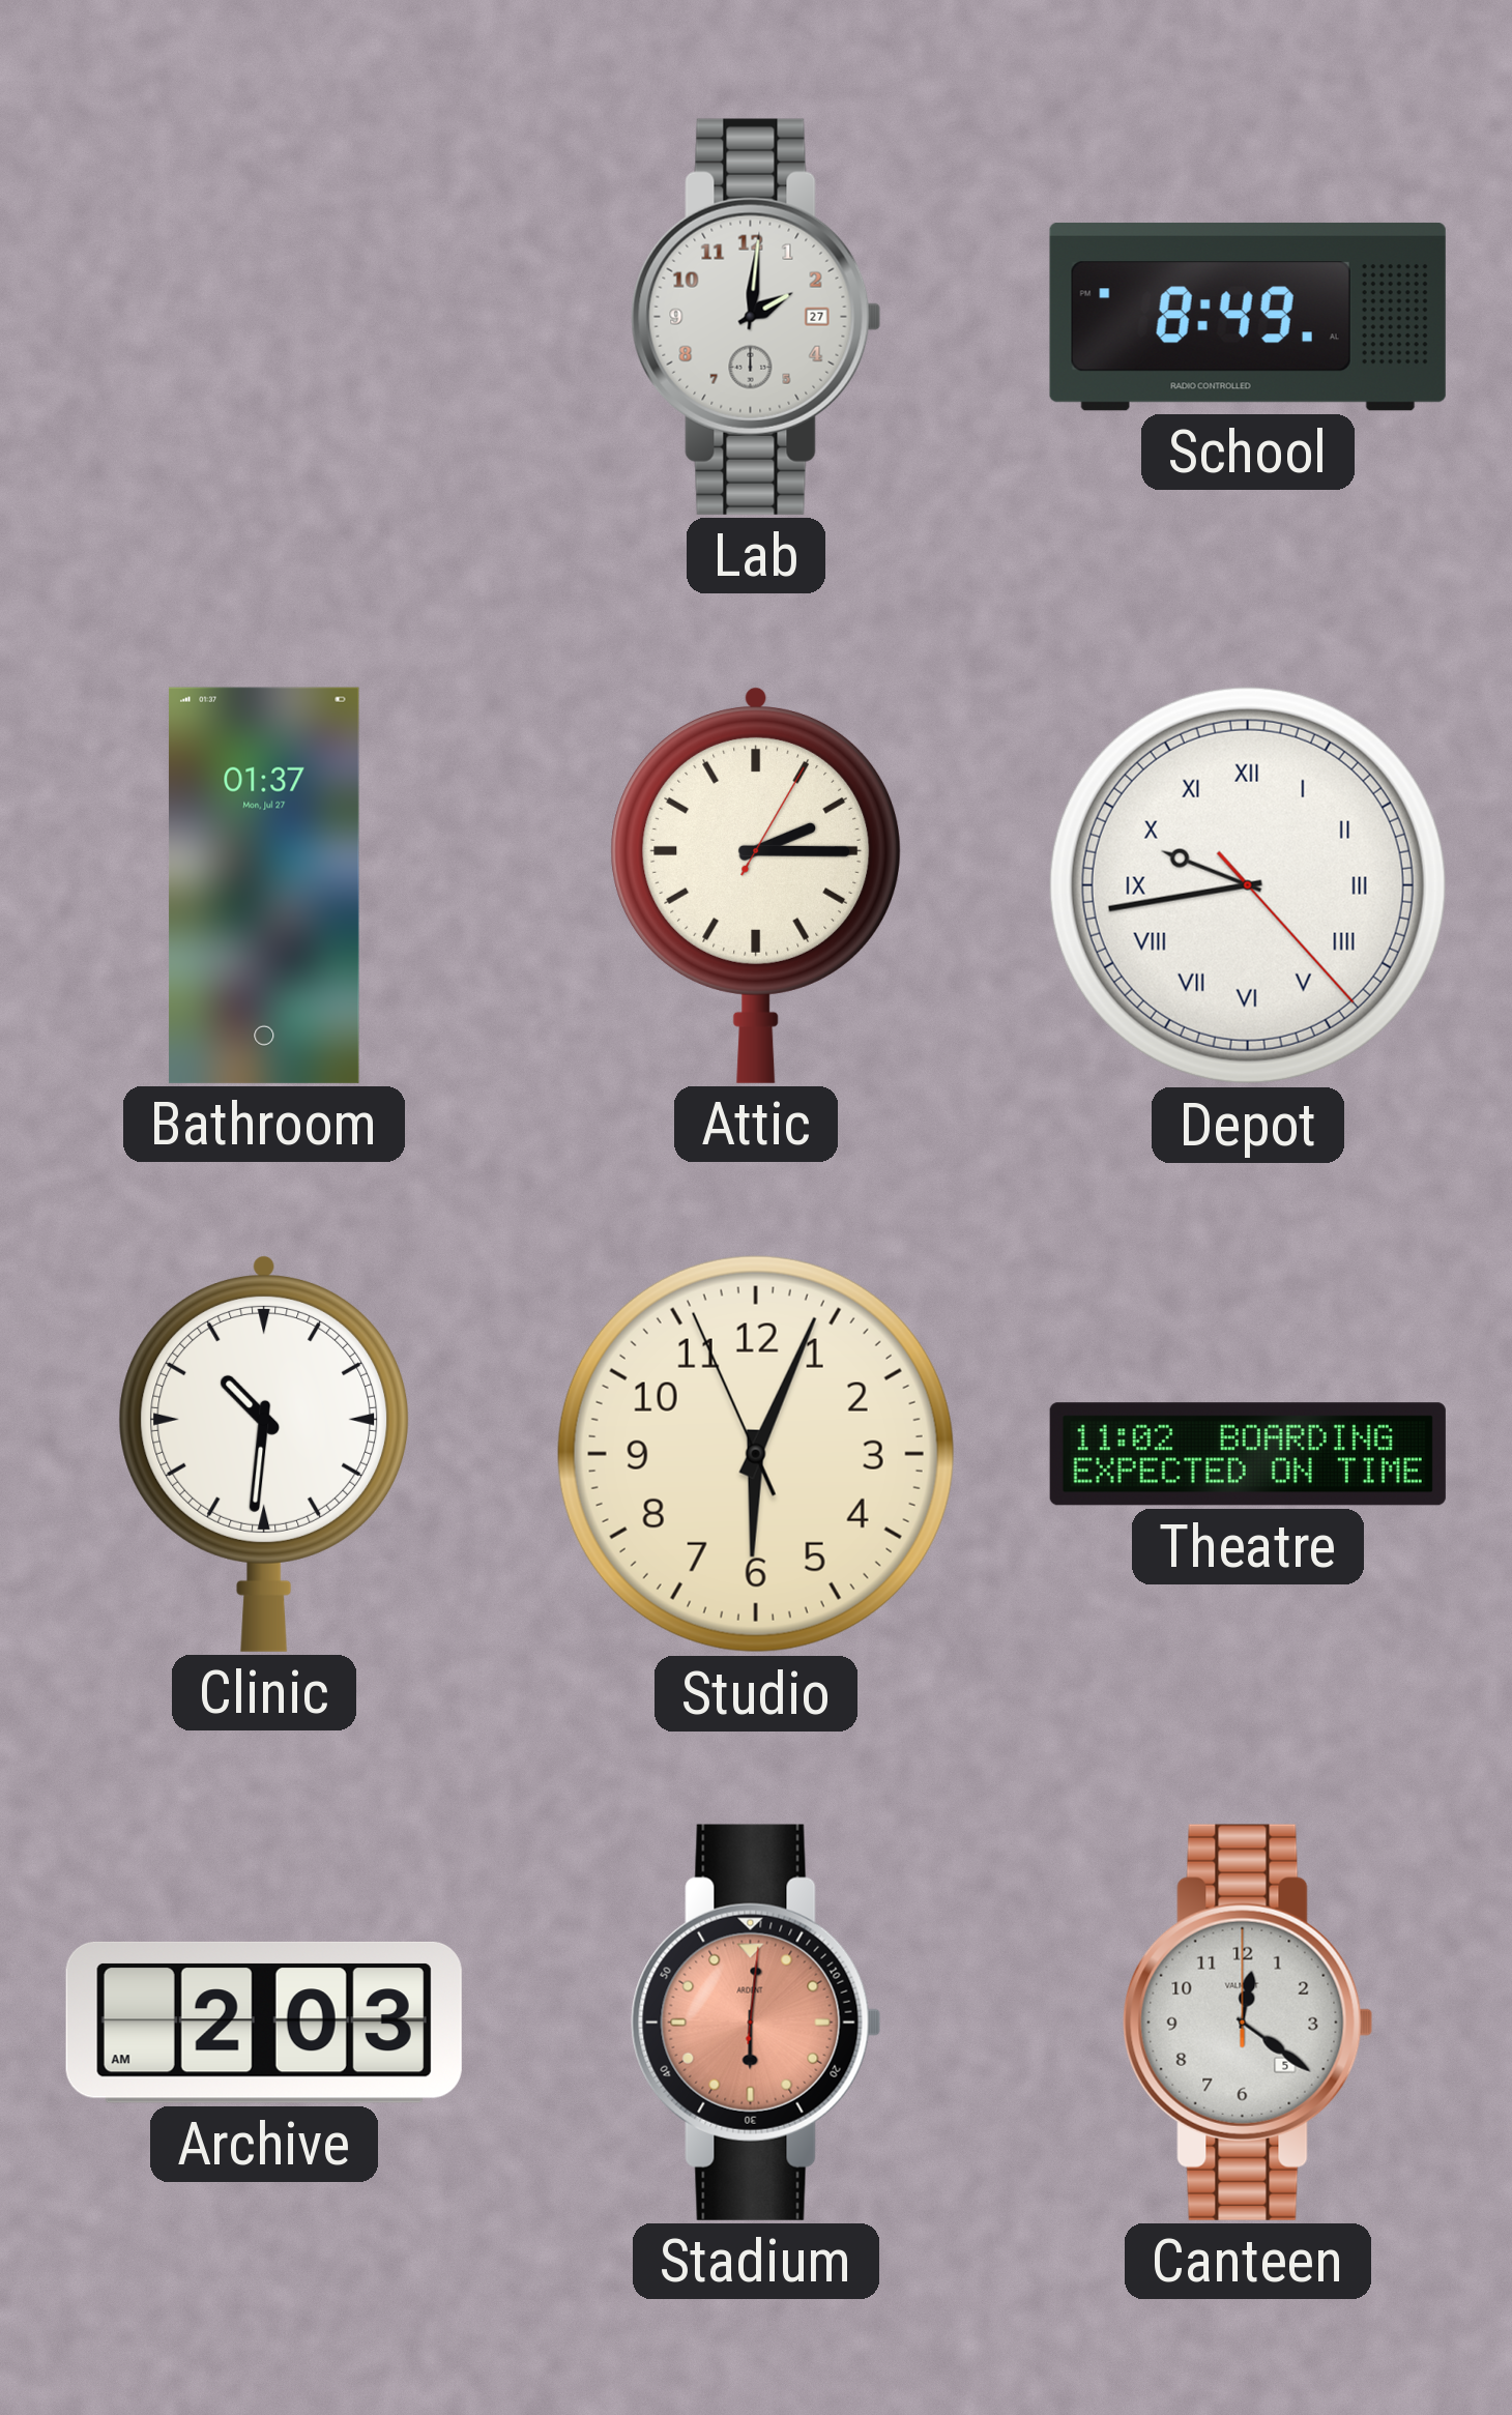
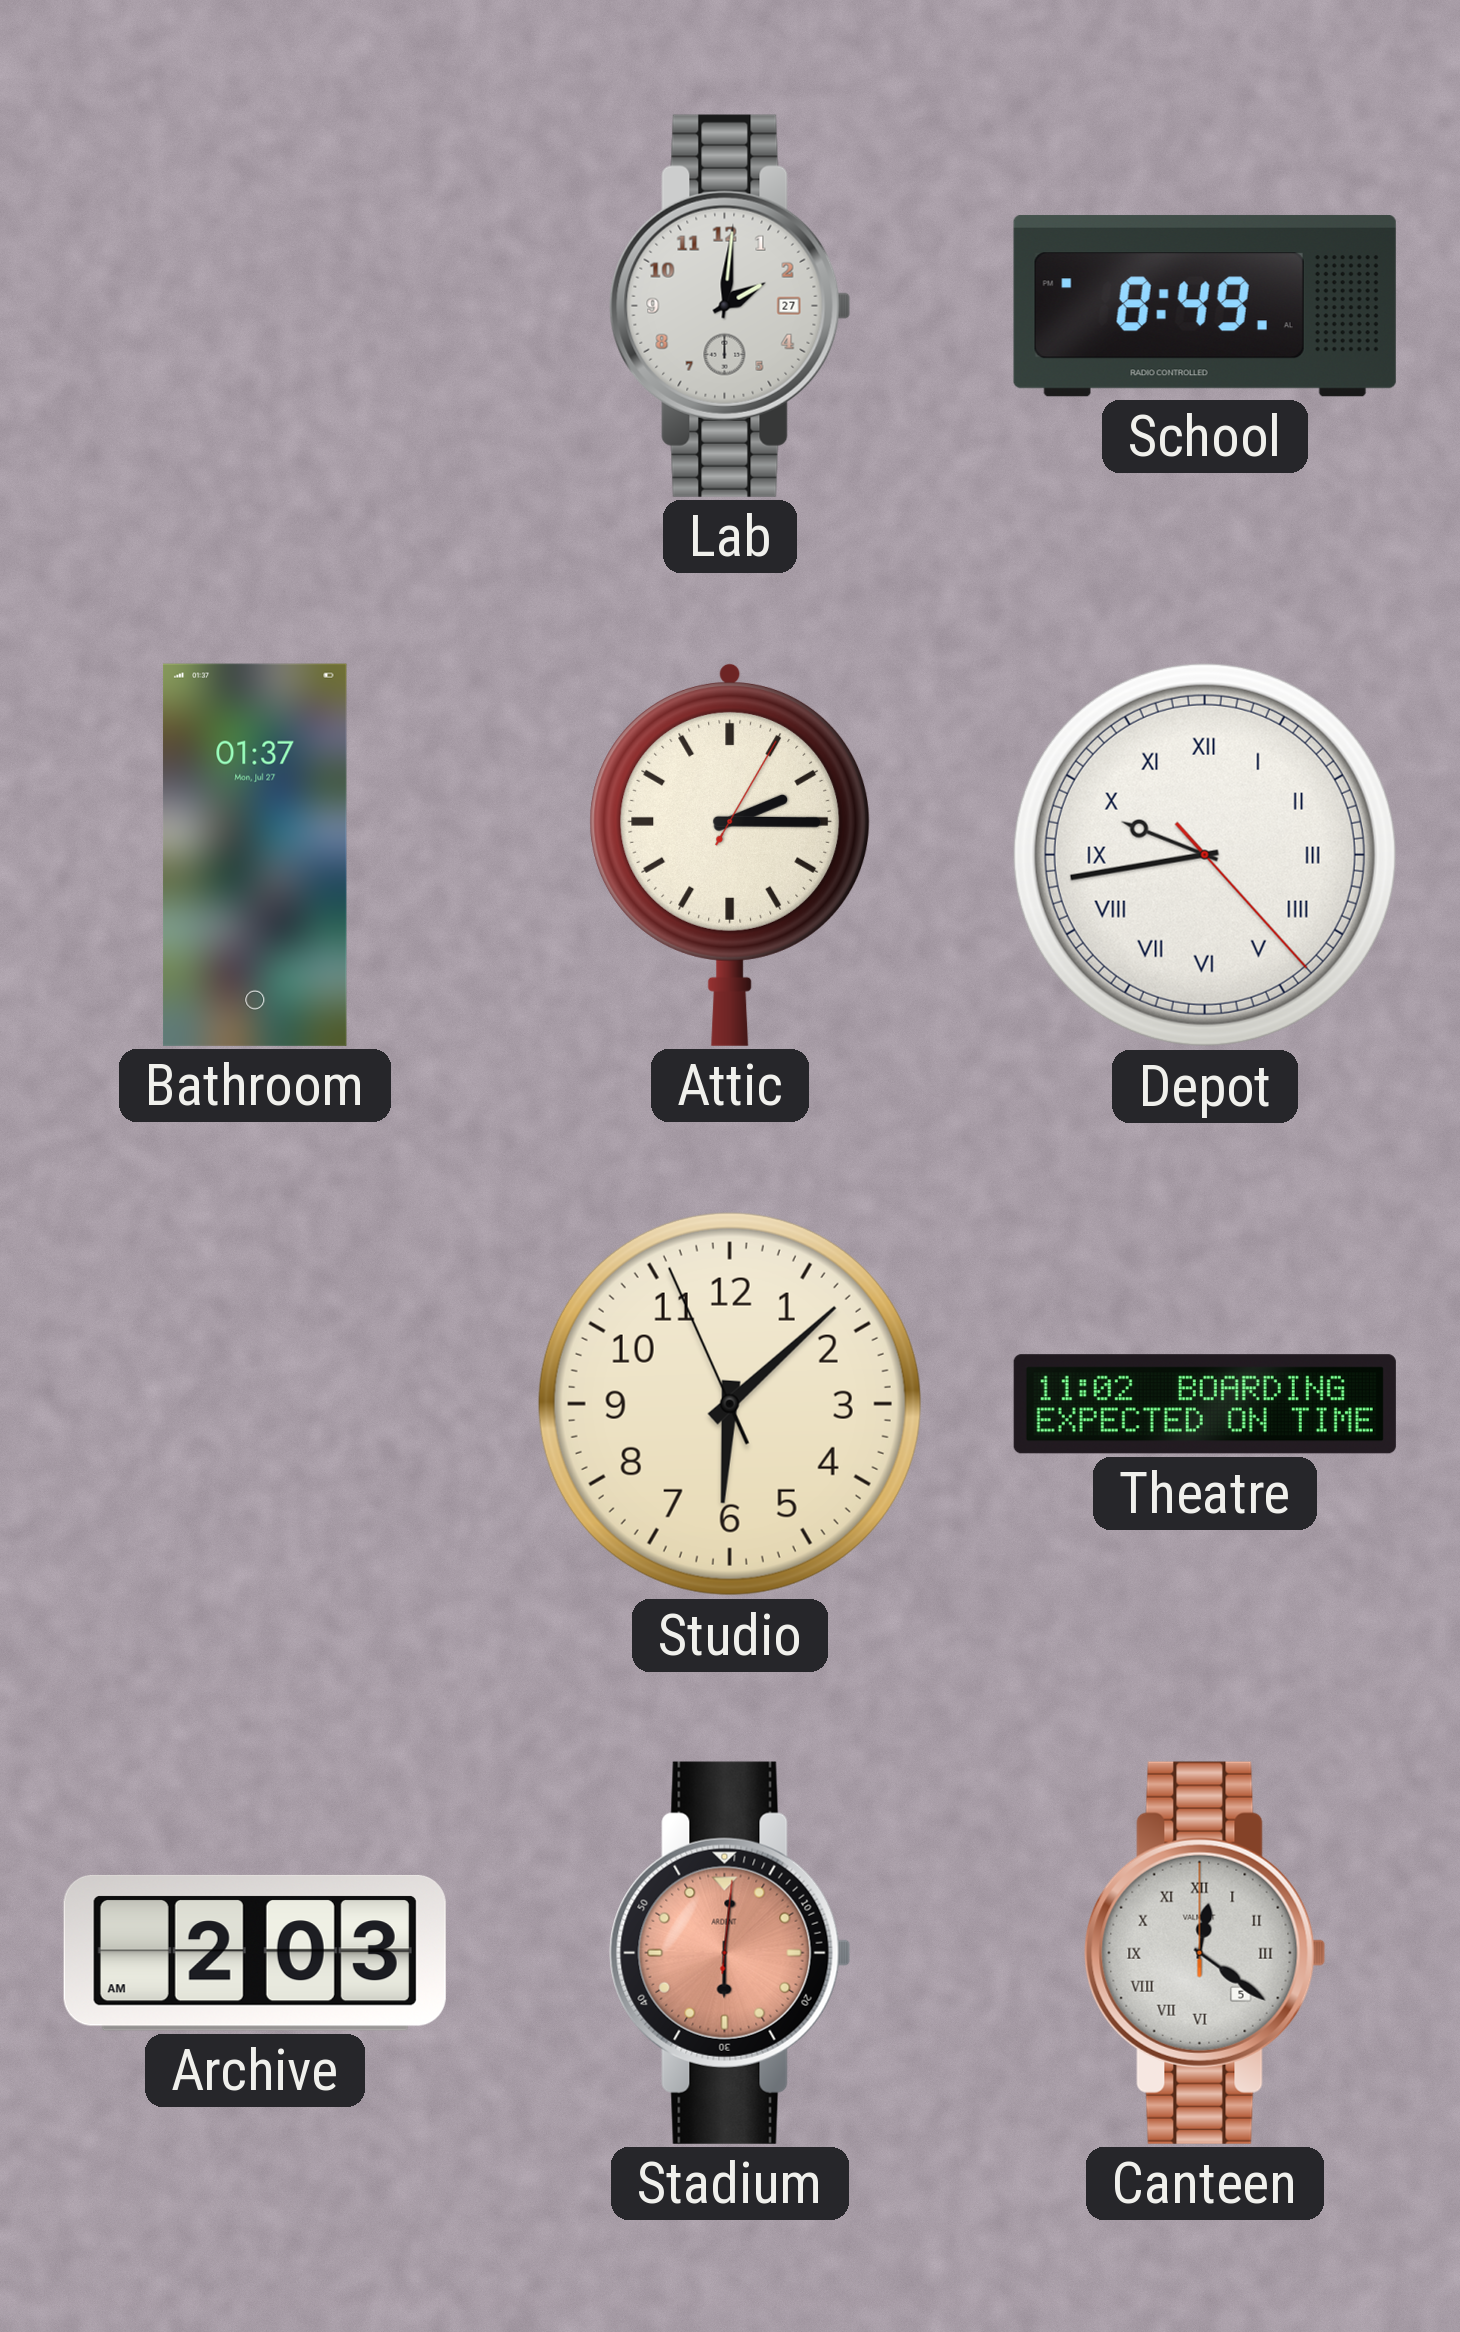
Clinic: 10:31 -> none (264, 1453)
Studio: 6:03 -> 6:07 (730, 1404)
Canteen numerals: Arabic -> Roman (1205, 1953)
